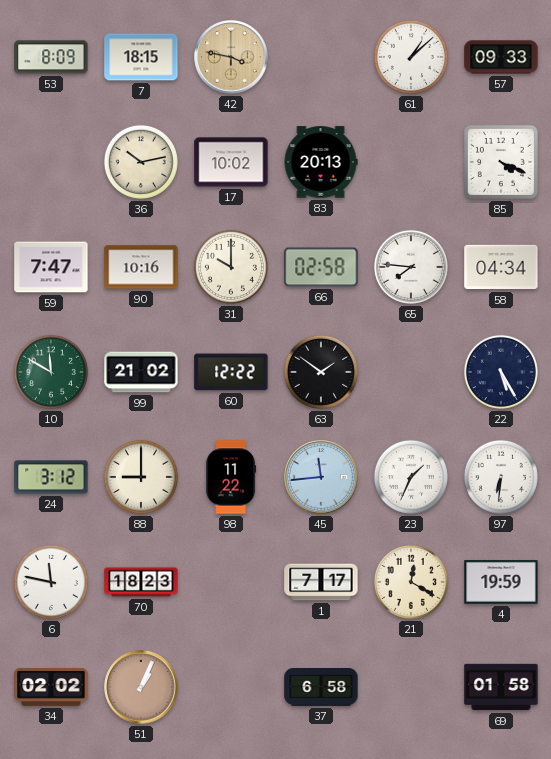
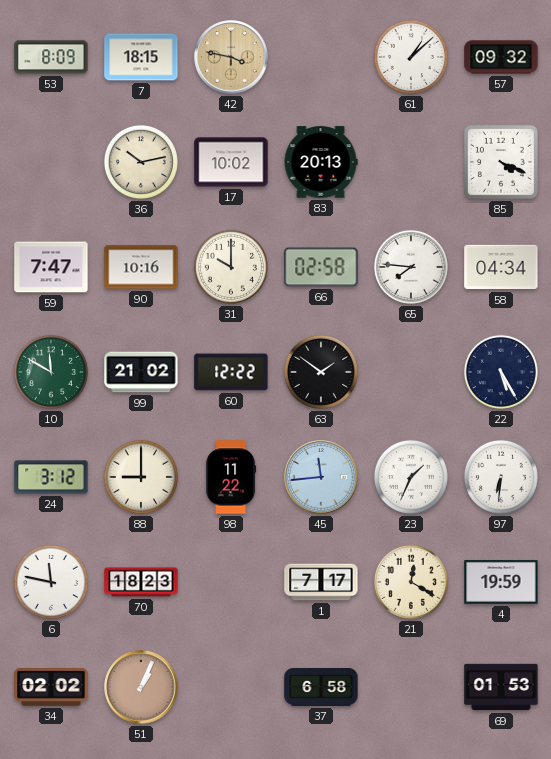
57: 09:33 -> 09:32 (501, 57)
69: 01:58 -> 01:53 (501, 687)
